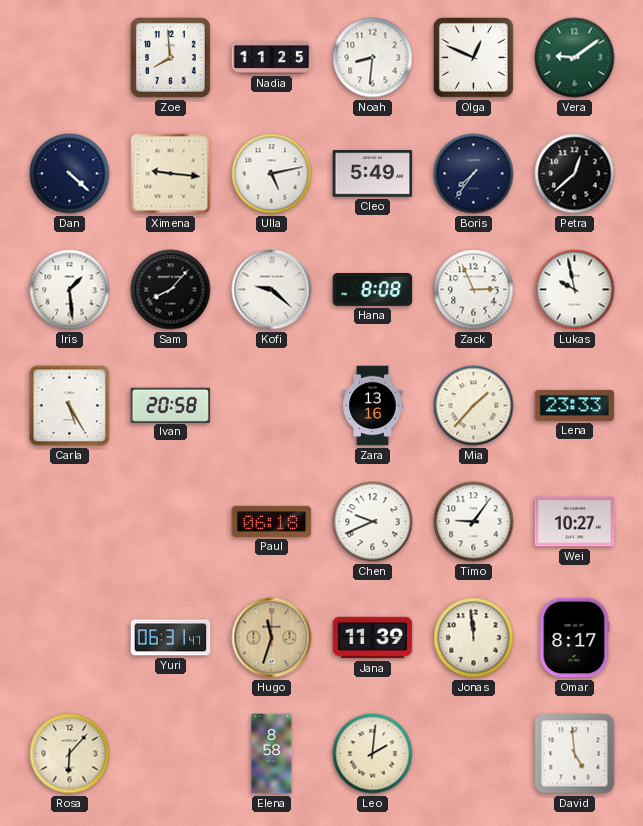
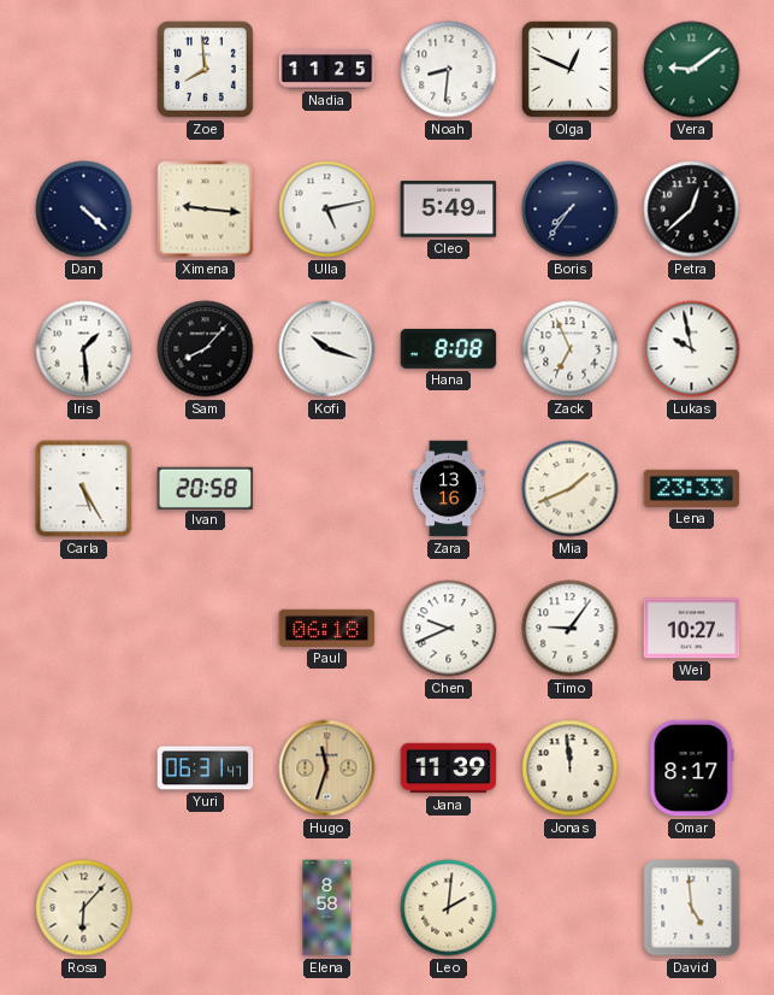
Kofi: 9:22 -> 10:18 (327, 349)
Zack: 2:56 -> 6:56 (571, 349)
Mia: 1:37 -> 1:41 (571, 489)
